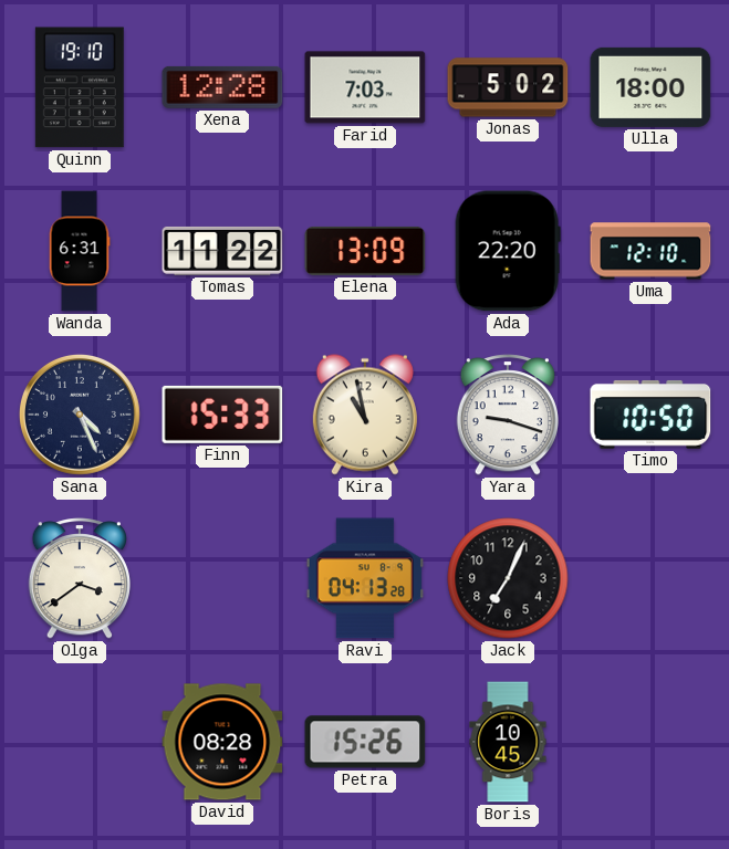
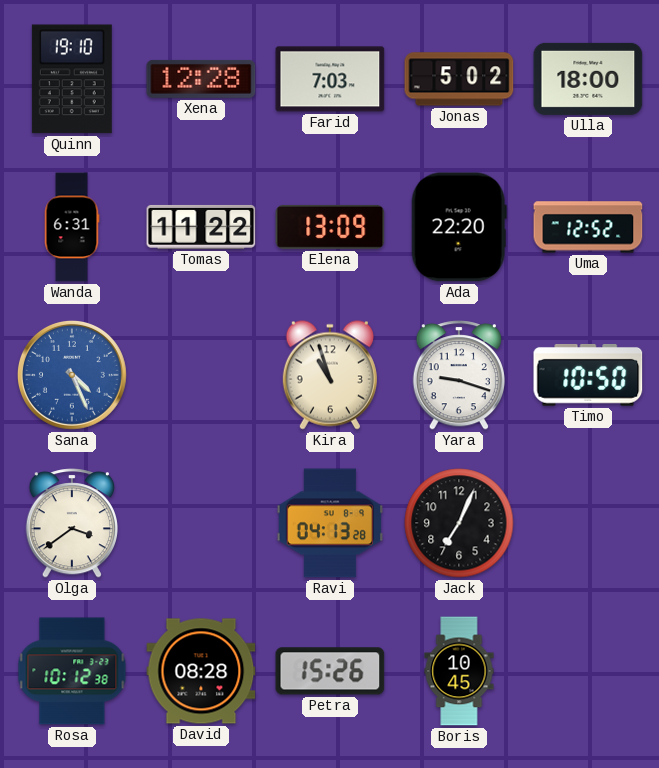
Uma: 12:10 -> 12:52 (588, 227)
Sana dial: navy -> blue (72, 375)
Finn: 15:33 -> none (222, 415)
Kira: 10:58 -> 10:57 (330, 375)
Rosa: none -> 10:12 (72, 671)
